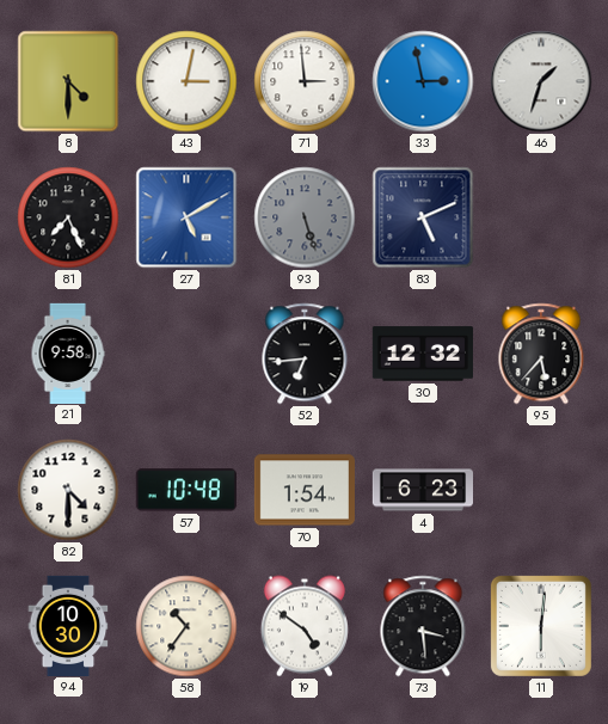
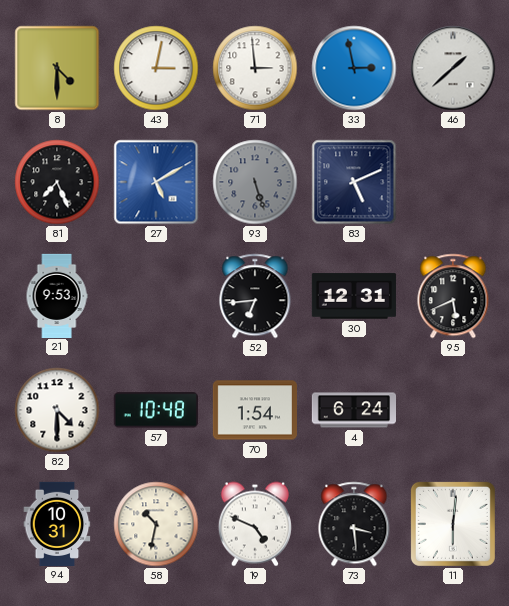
46: 1:33 -> 1:38 (453, 68)
21: 9:58 -> 9:53 (57, 295)
30: 12:32 -> 12:31 (354, 296)
95: 5:37 -> 5:41 (453, 296)
4: 6:23 -> 6:24 (353, 410)
94: 10:30 -> 10:31 (57, 523)
58: 10:36 -> 10:32 (156, 524)
19: 4:51 -> 4:49 (255, 524)
